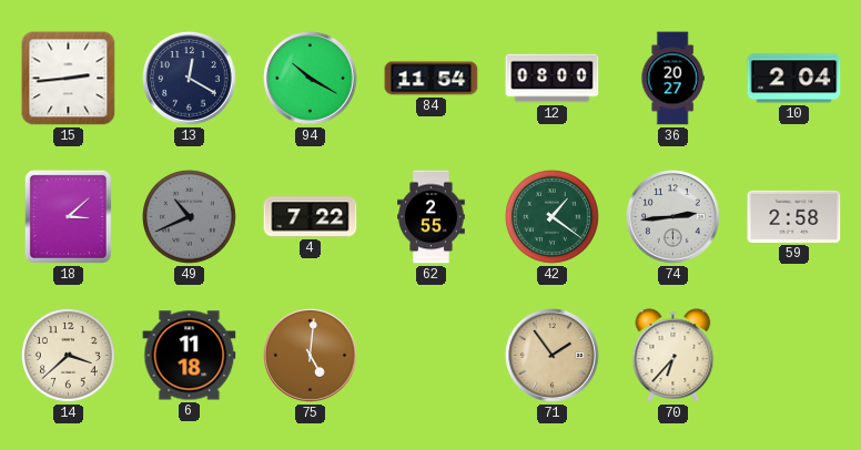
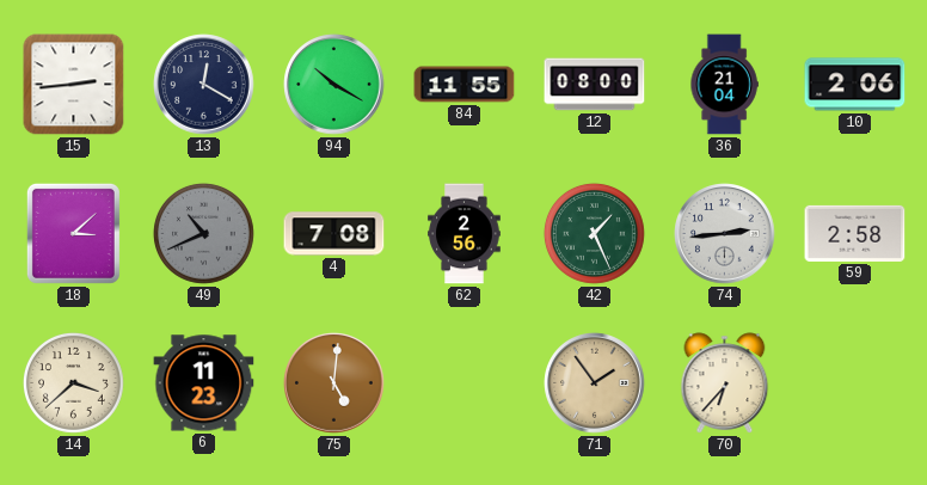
84: 11:54 -> 11:55 (465, 85)
36: 20:27 -> 21:04 (724, 85)
10: 2:04 -> 2:06 (855, 85)
4: 7:22 -> 7:08 (334, 234)
62: 2:55 -> 2:56 (465, 234)
42: 1:21 -> 1:26 (594, 233)
6: 11:18 -> 11:23 (204, 383)
